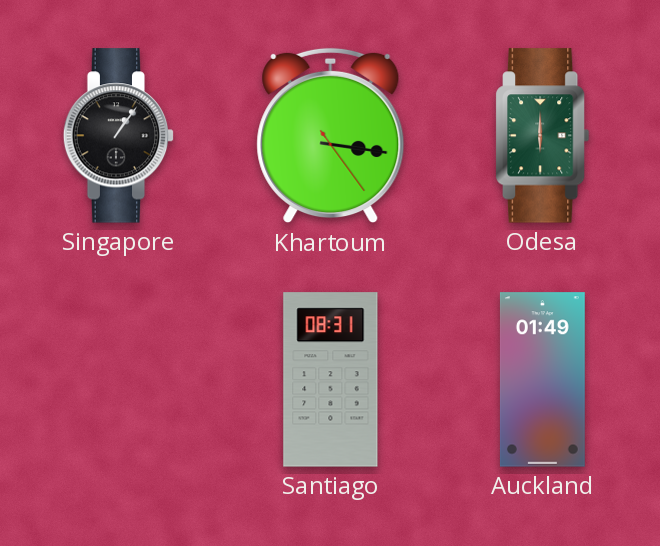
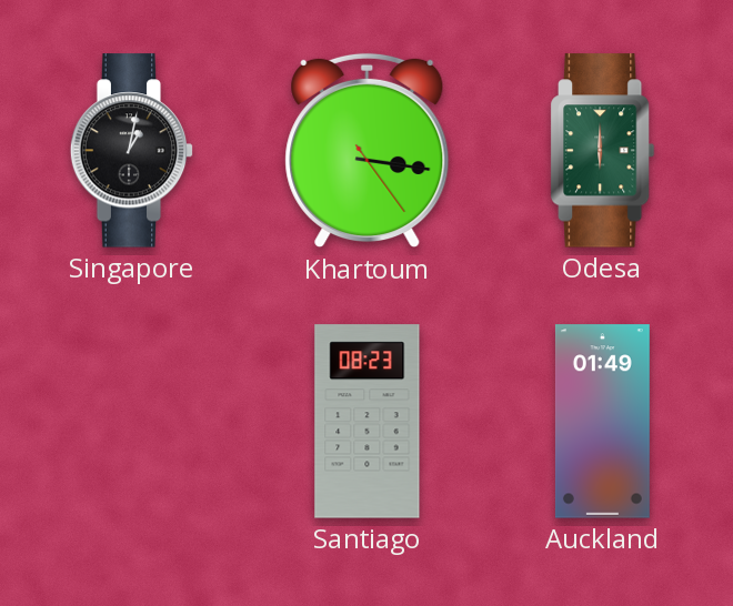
Singapore: 1:06 -> 1:02 (132, 151)
Santiago: 08:31 -> 08:23 (368, 422)
